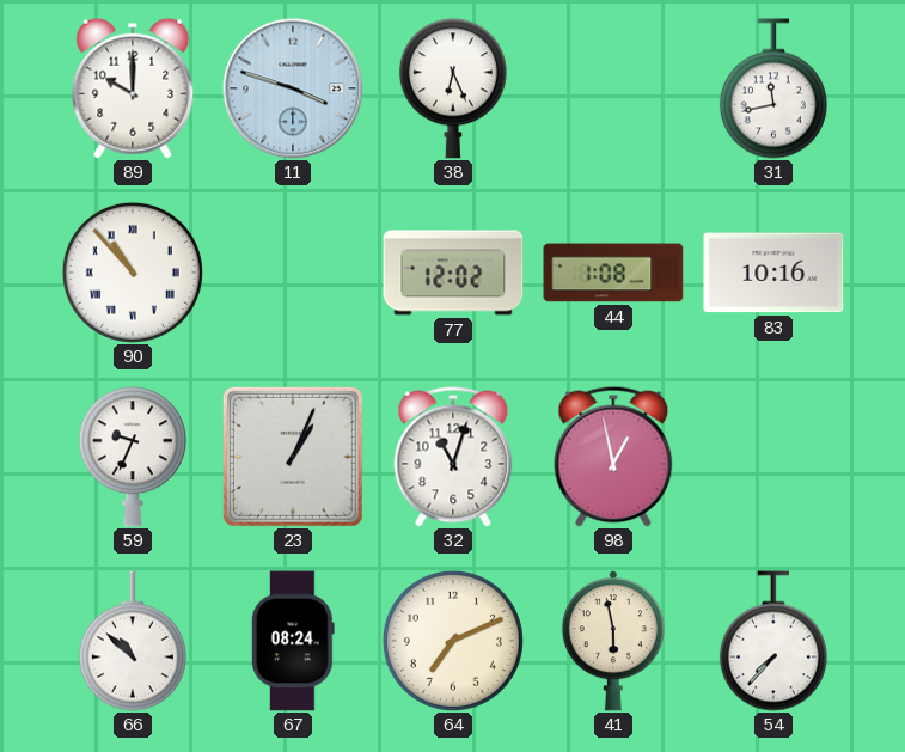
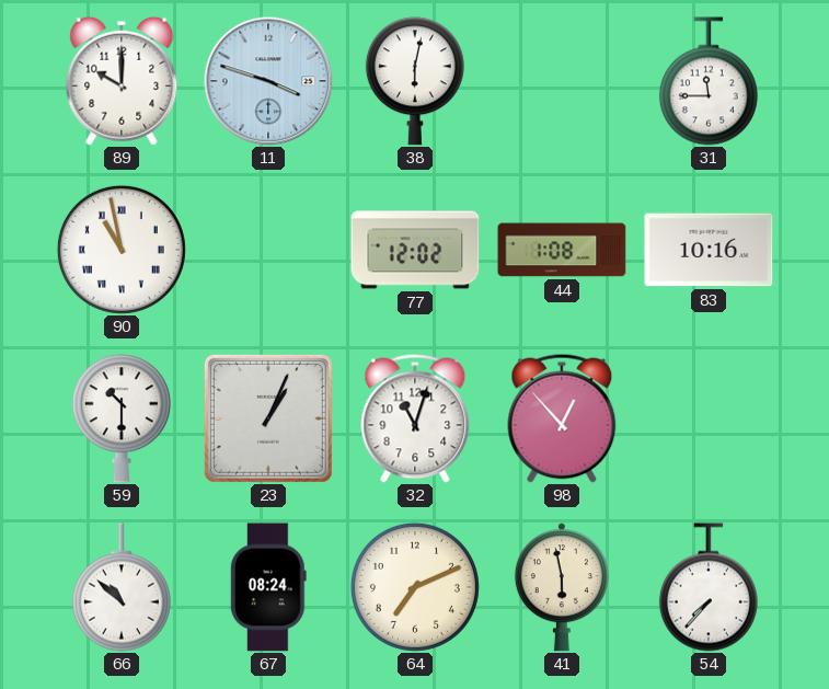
38: 6:26 -> 6:02 (415, 81)
31: 11:43 -> 11:45 (709, 81)
90: 10:53 -> 10:58 (122, 250)
59: 9:34 -> 10:30 (122, 418)
98: 12:58 -> 12:53 (562, 418)
